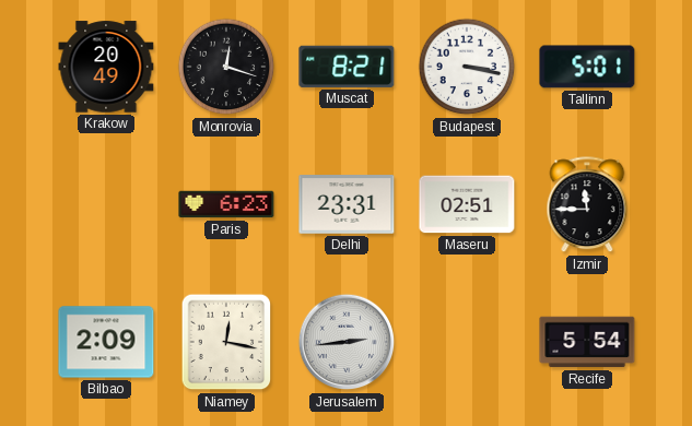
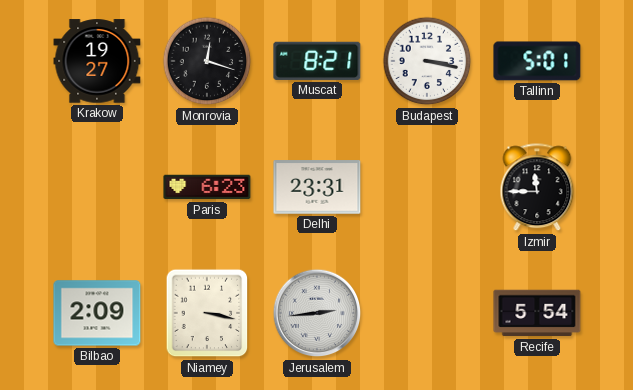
Krakow: 20:49 -> 19:27 (97, 61)
Maseru: 02:51 -> none (467, 204)
Niamey: 12:17 -> 3:17 (207, 313)
